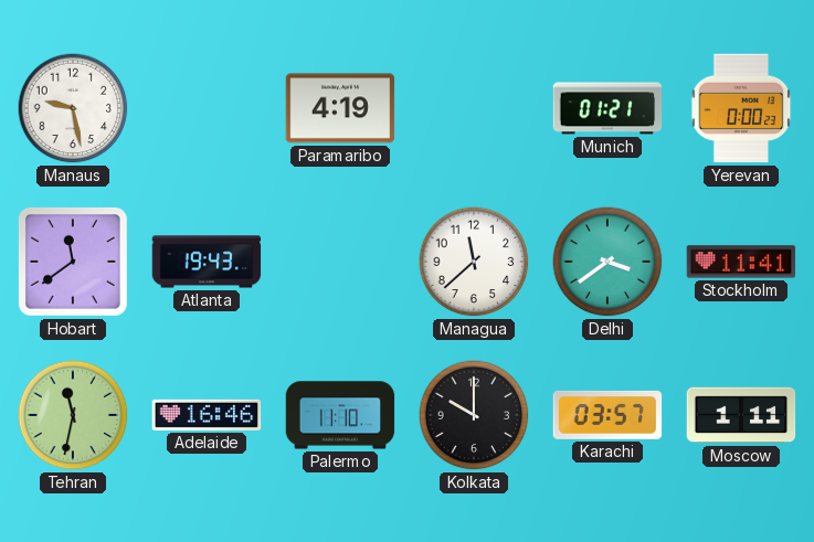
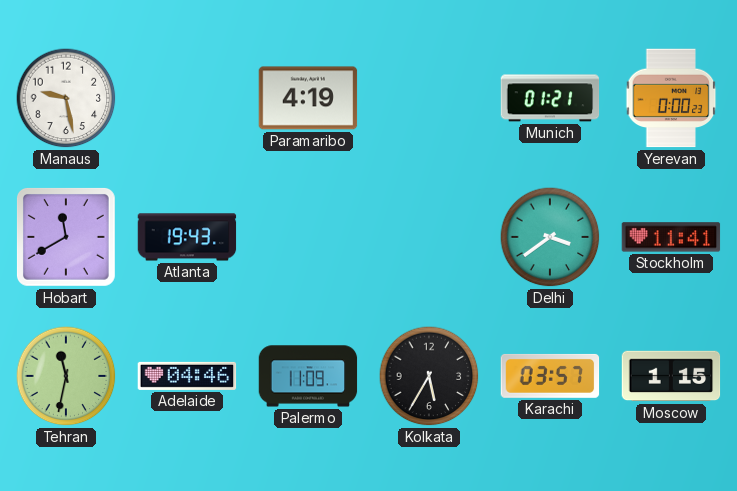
Hobart: 11:39 -> 11:40 (66, 237)
Managua: 11:38 -> none (474, 262)
Adelaide: 16:46 -> 04:46 (187, 376)
Palermo: 11:10 -> 11:09 (308, 376)
Kolkata: 10:00 -> 5:35 (429, 376)
Moscow: 1:11 -> 1:15 (671, 376)
